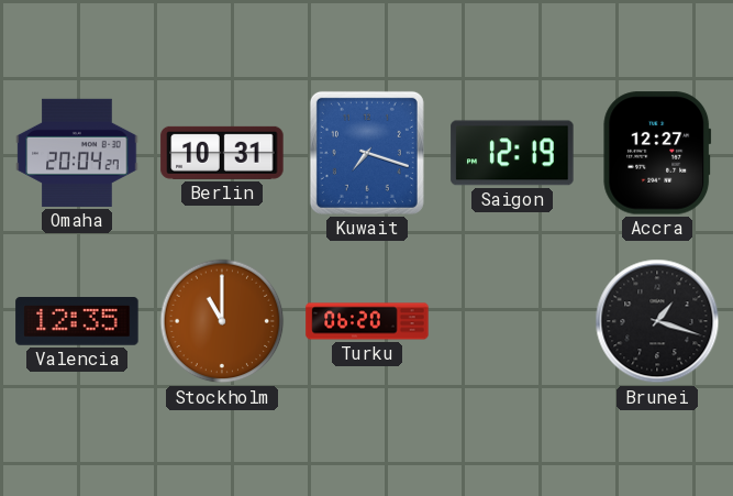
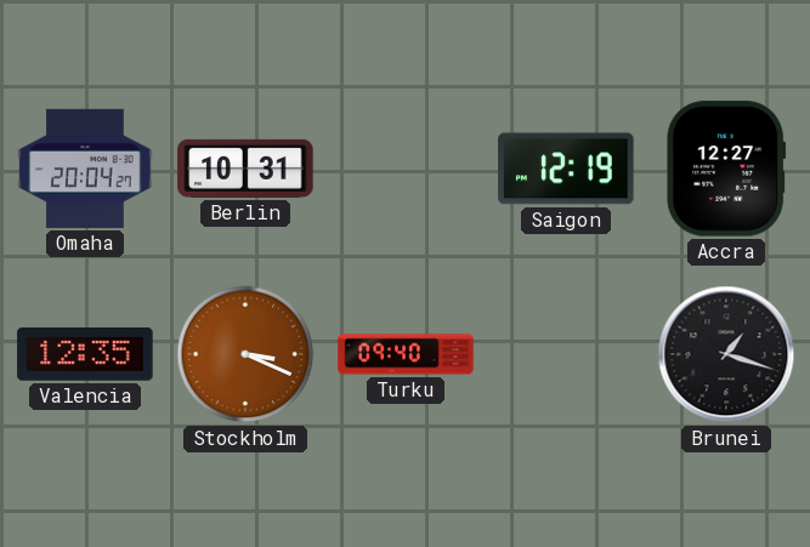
Kuwait: 7:18 -> none (367, 153)
Stockholm: 11:00 -> 3:19 (245, 354)
Turku: 06:20 -> 09:40 (406, 354)
